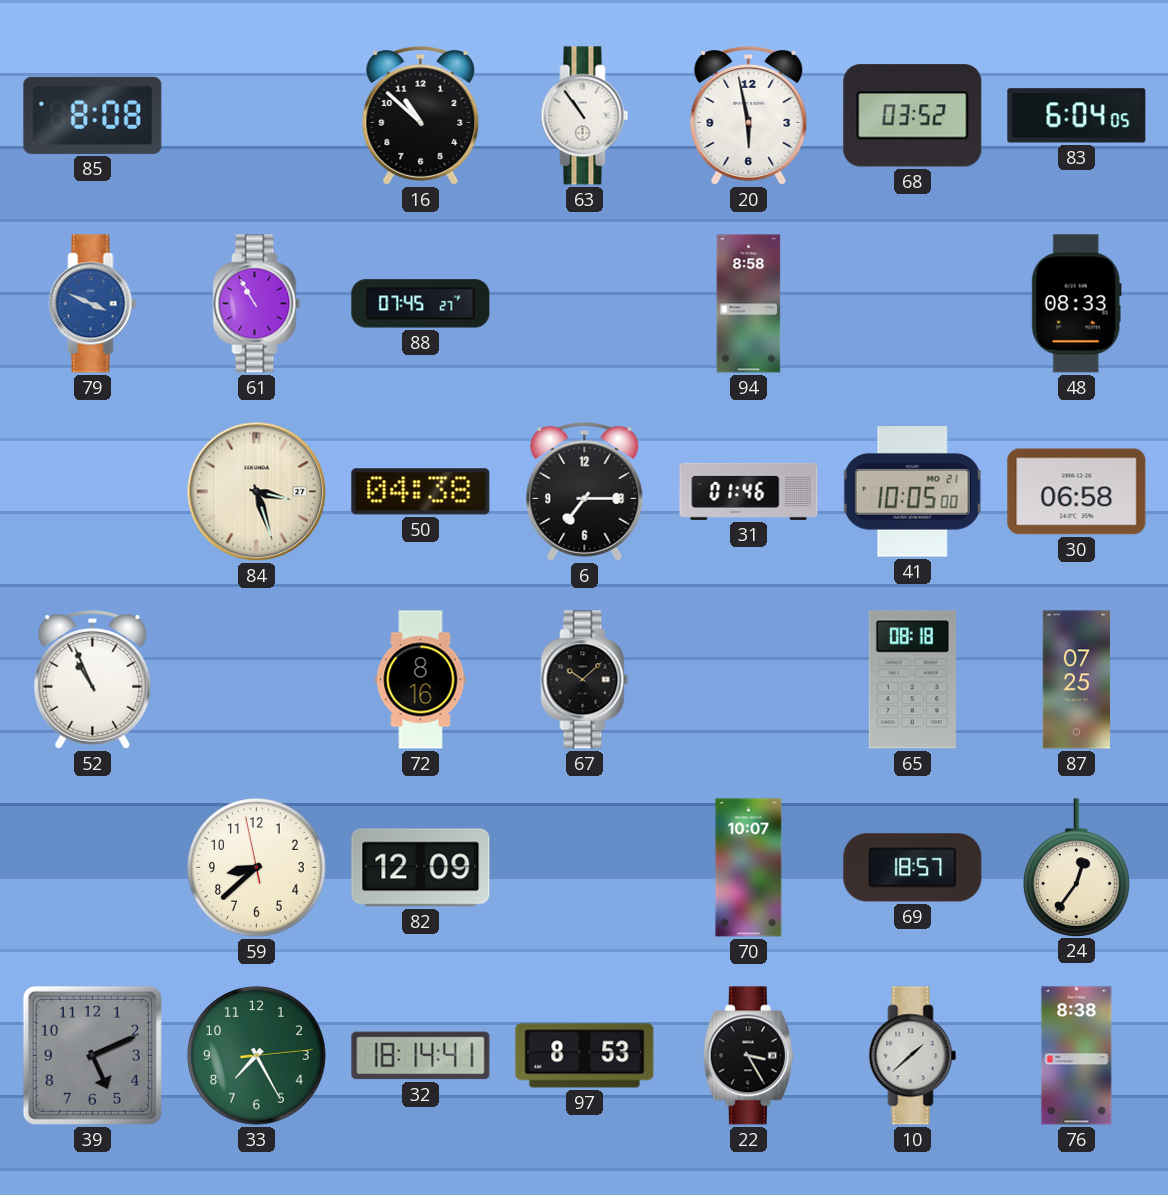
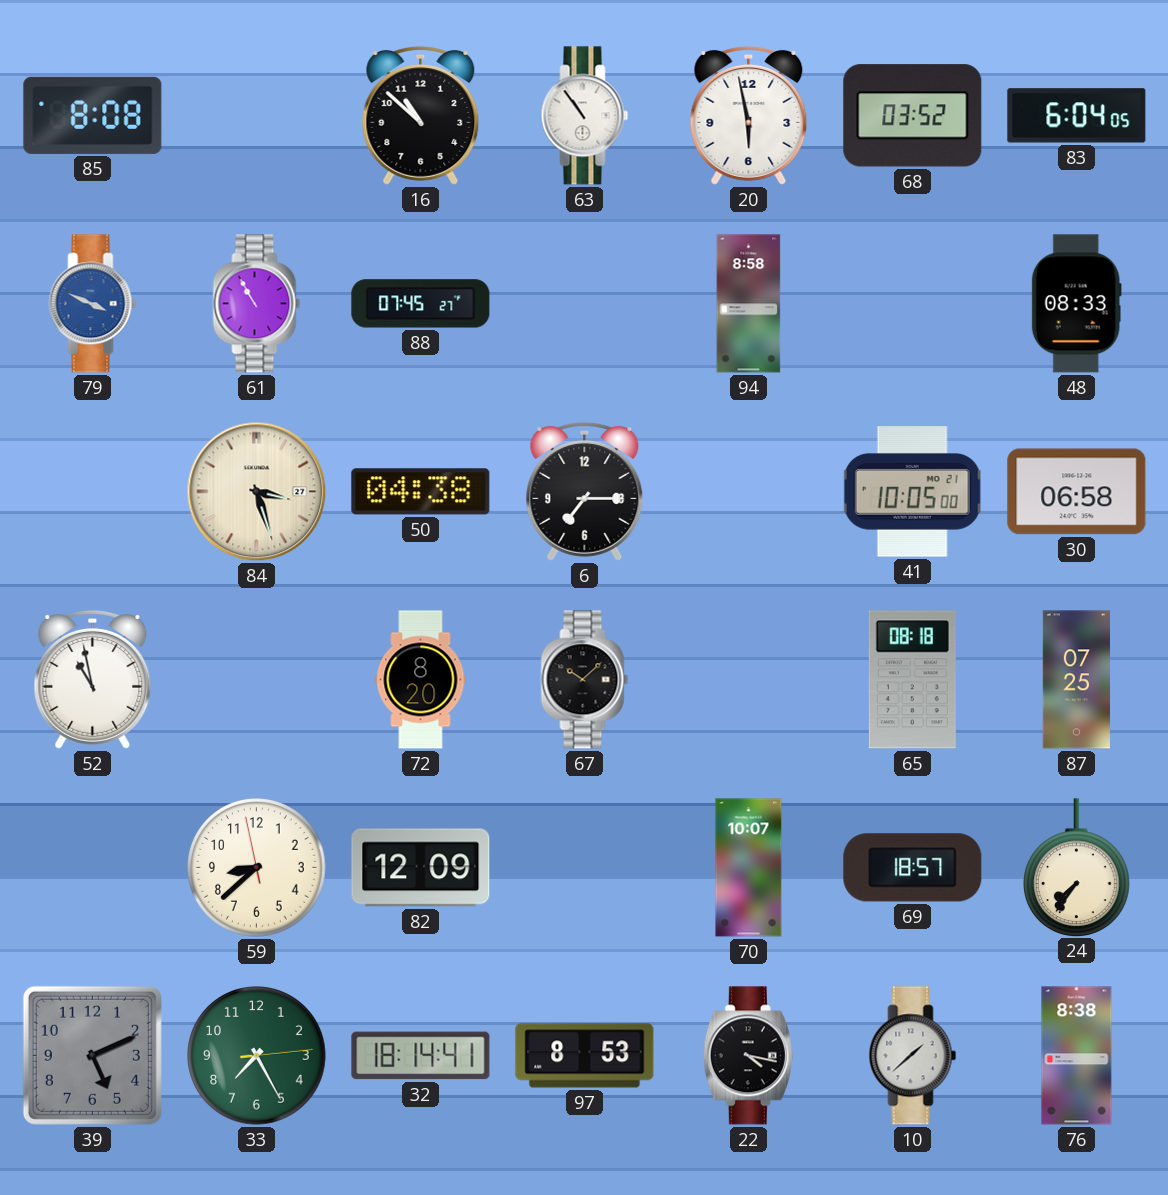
31: 01:46 -> none (749, 491)
52: 10:56 -> 10:58 (93, 679)
72: 8:16 -> 8:20 (421, 680)
24: 12:36 -> 7:36 (1077, 867)
22: 3:25 -> 4:17 (748, 1056)
